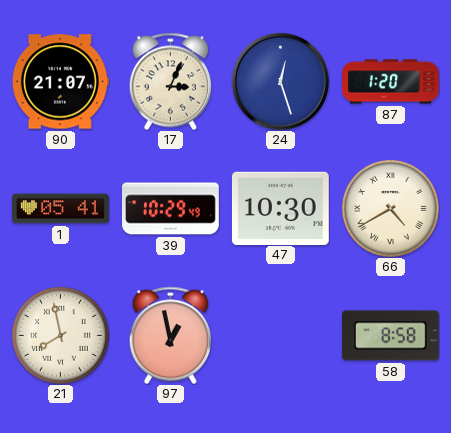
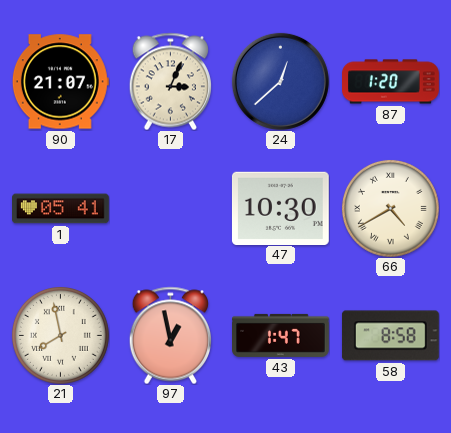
24: 12:27 -> 12:38 (280, 81)
39: 10:29 -> none (171, 209)
43: none -> 1:47 (281, 335)
